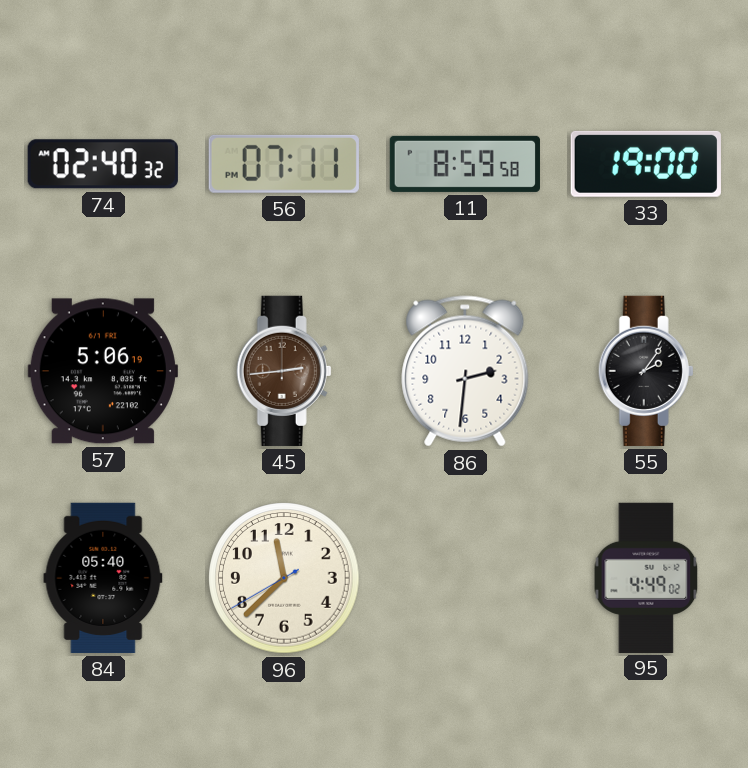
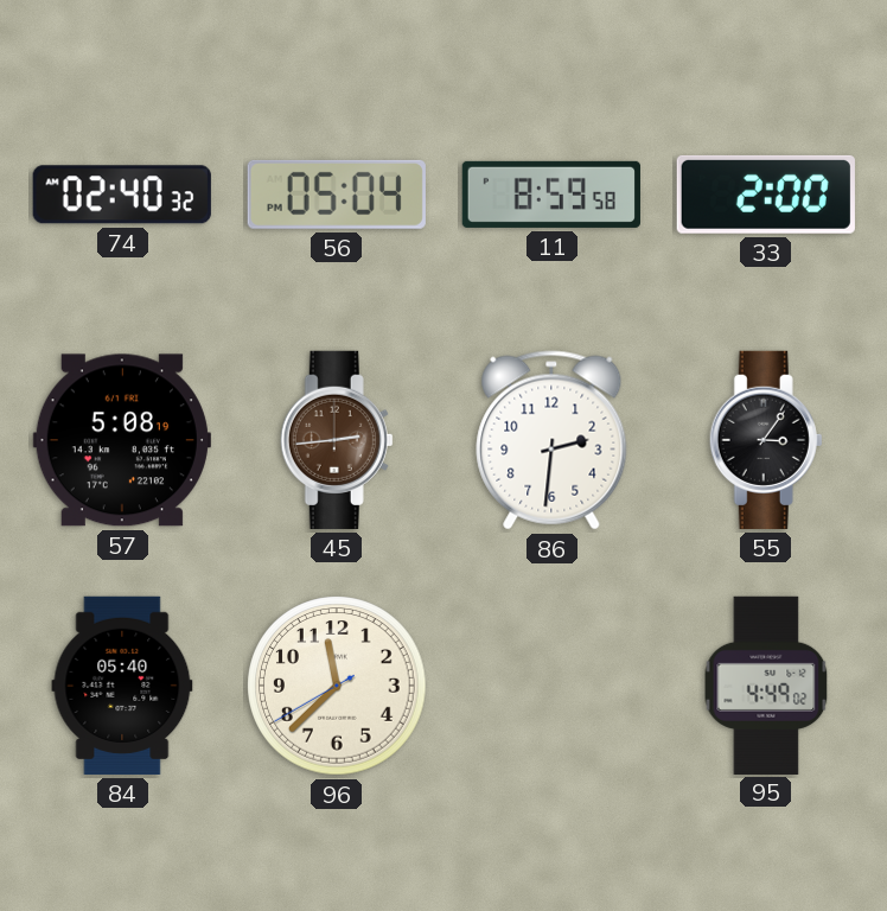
56: 07:11 -> 05:04 (337, 195)
33: 19:00 -> 2:00 (766, 195)
57: 5:06 -> 5:08 (122, 440)
55: 2:06 -> 3:06 (766, 440)
